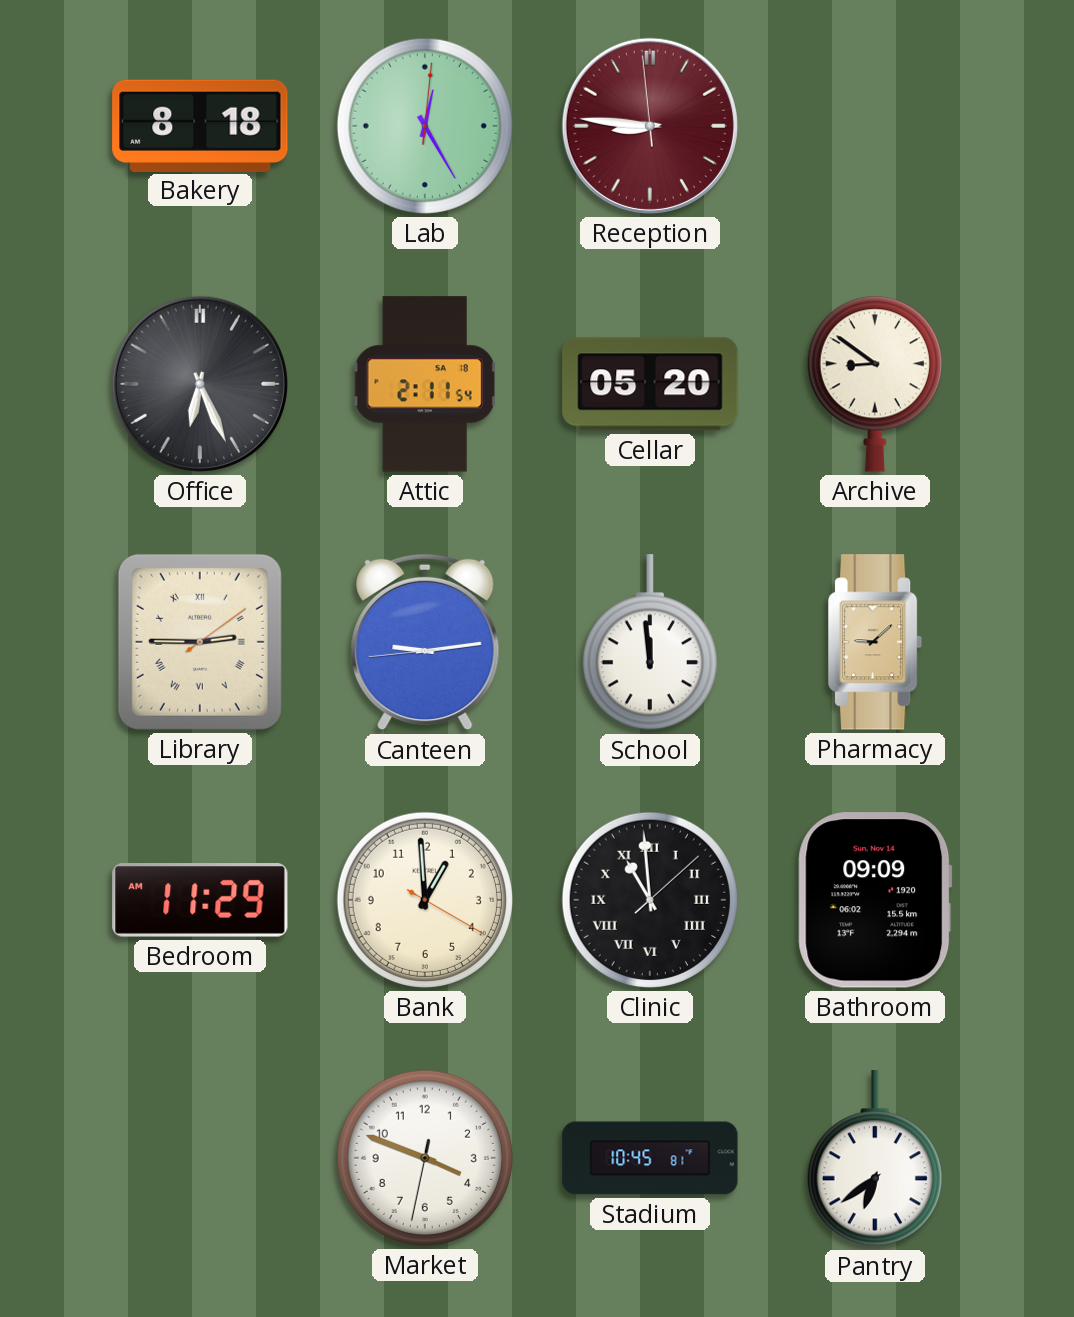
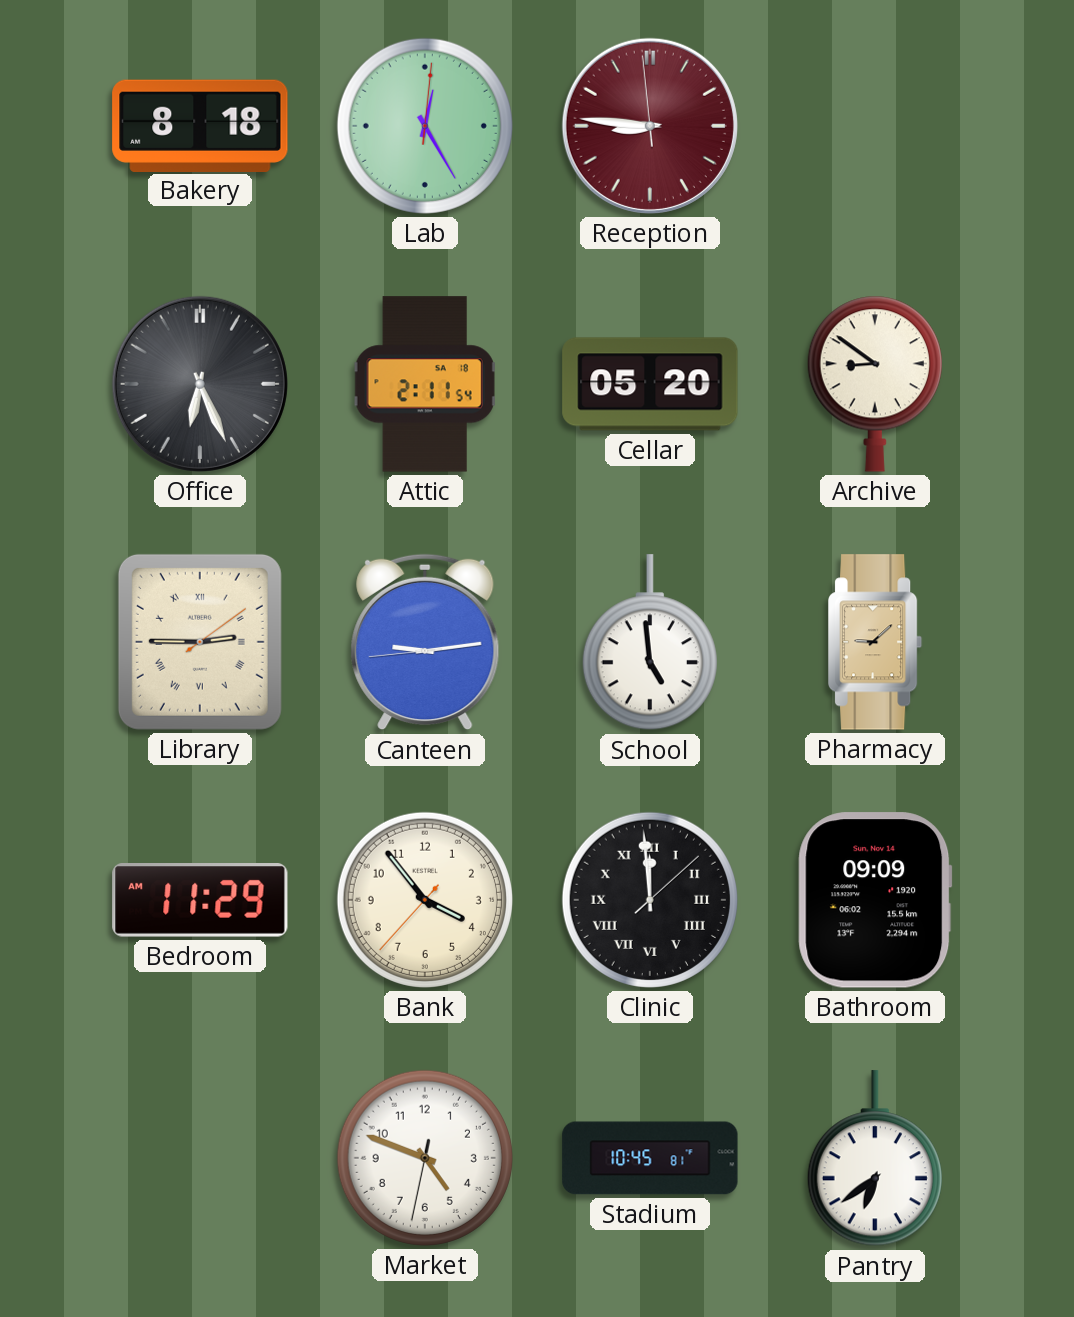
School: 11:59 -> 4:59 (650, 643)
Bank: 12:59 -> 3:53 (425, 900)
Clinic: 10:59 -> 11:59 (650, 900)
Market: 3:48 -> 4:48 (425, 1158)
